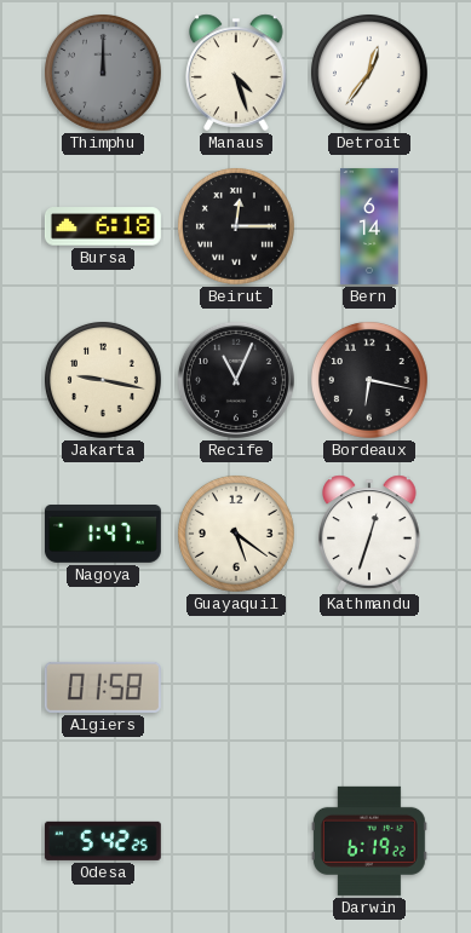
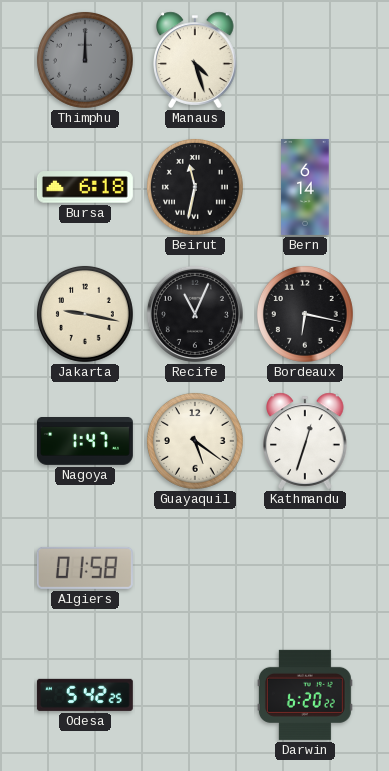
Detroit: 12:36 -> none (369, 73)
Beirut: 12:15 -> 11:32 (195, 187)
Darwin: 6:19 -> 6:20 (305, 695)
